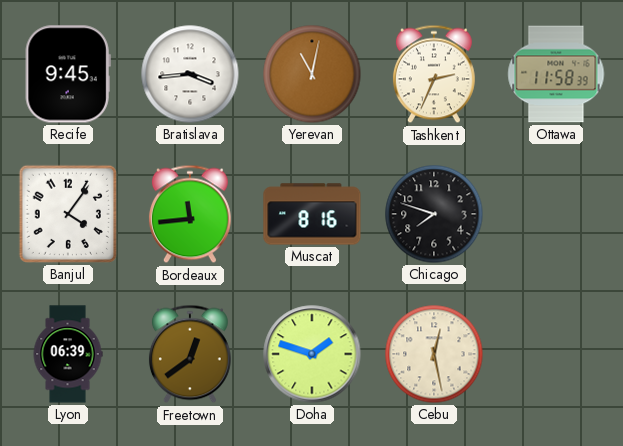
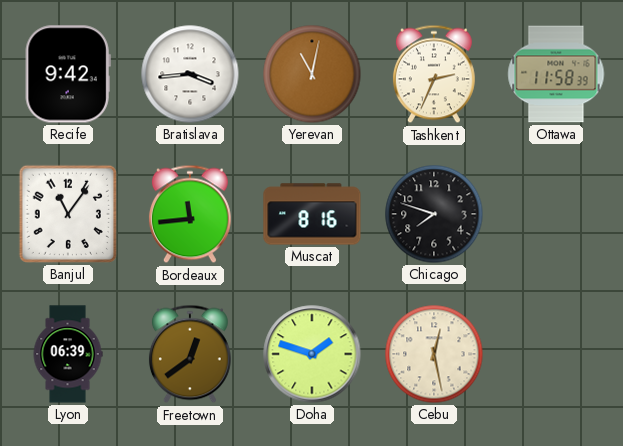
Recife: 9:45 -> 9:42 (68, 74)
Banjul: 4:06 -> 11:06 (68, 214)
